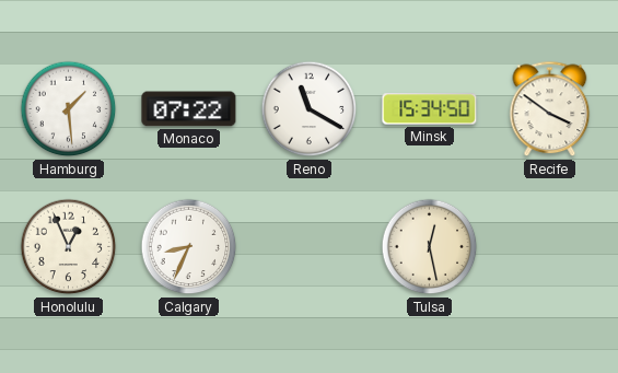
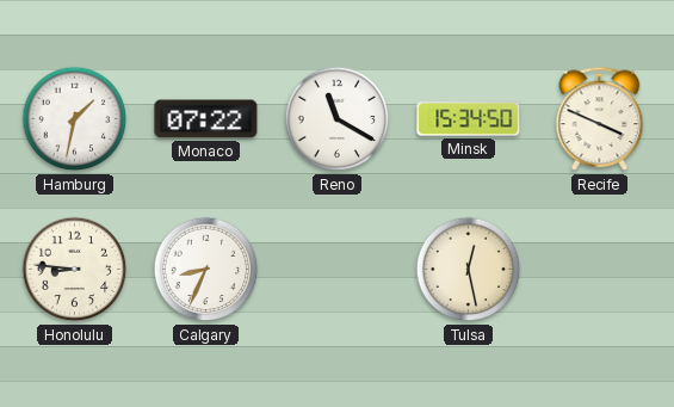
Hamburg: 1:29 -> 1:32 (75, 119)
Recife: 3:51 -> 3:49 (600, 119)
Honolulu: 12:56 -> 8:46 (75, 270)
